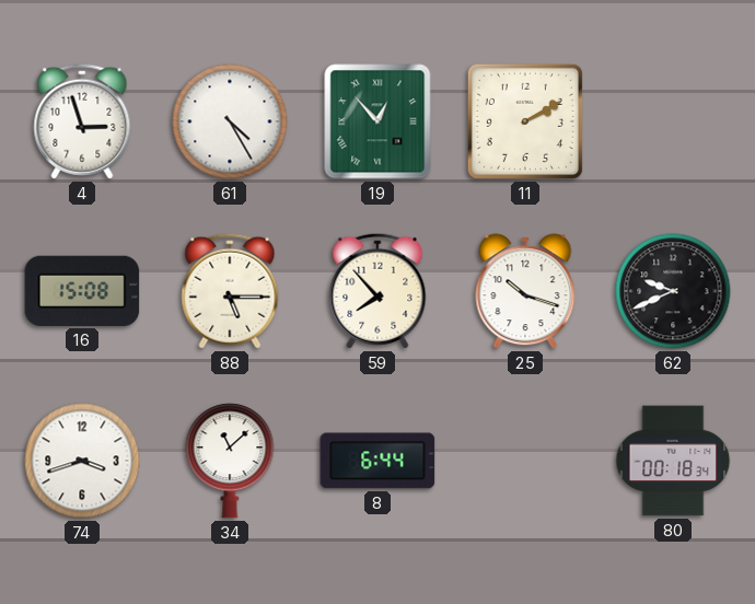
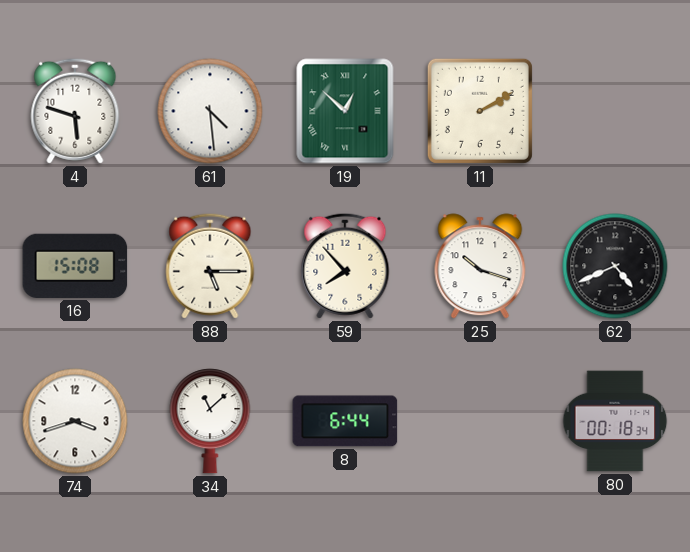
4: 2:57 -> 5:48 (75, 111)
61: 4:25 -> 4:29 (210, 111)
19: 12:53 -> 12:52 (345, 111)
62: 9:41 -> 4:41 (615, 266)
